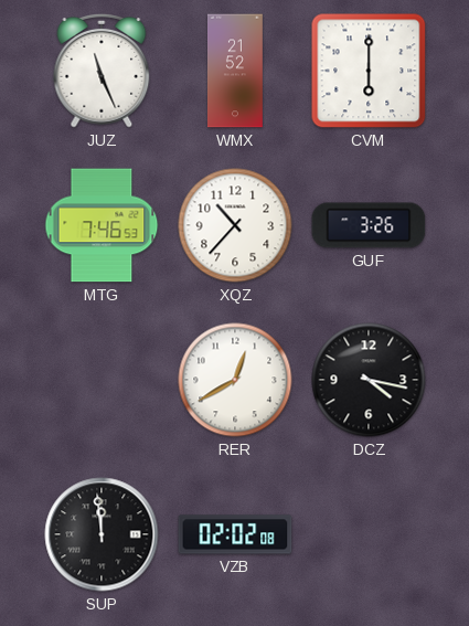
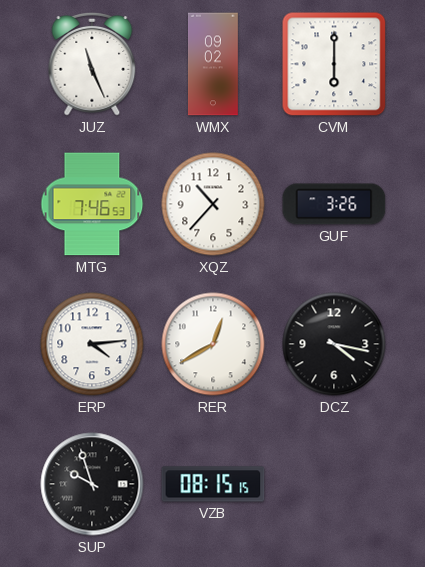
WMX: 21:52 -> 09:02 (214, 64)
ERP: none -> 4:14 (92, 344)
SUP: 11:59 -> 9:57 (92, 484)
VZB: 02:02 -> 08:15 (213, 484)
